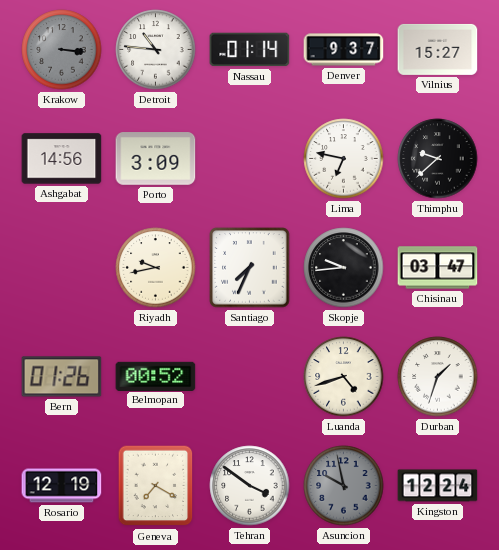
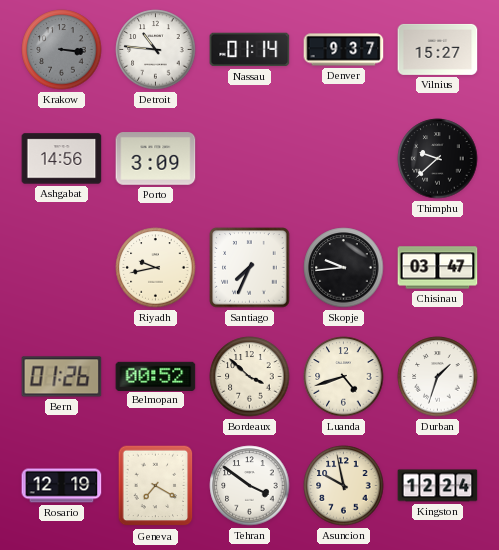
Lima: 6:47 -> none (344, 159)
Bordeaux: none -> 3:52 (250, 377)
Asuncion dial: grey -> cream (344, 486)
